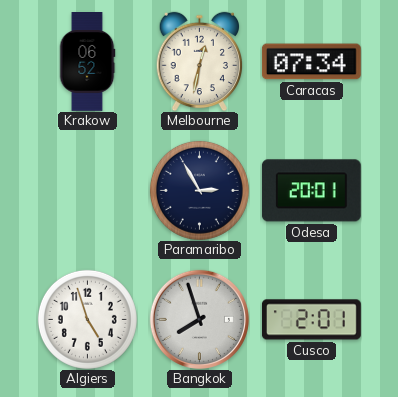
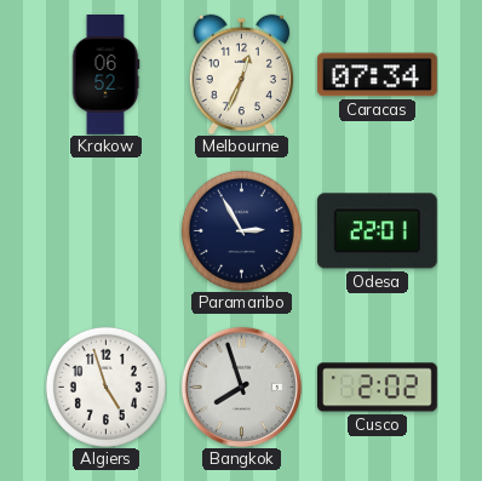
Melbourne: 12:32 -> 12:34 (241, 74)
Odesa: 20:01 -> 22:01 (377, 231)
Cusco: 2:01 -> 2:02 (378, 388)
